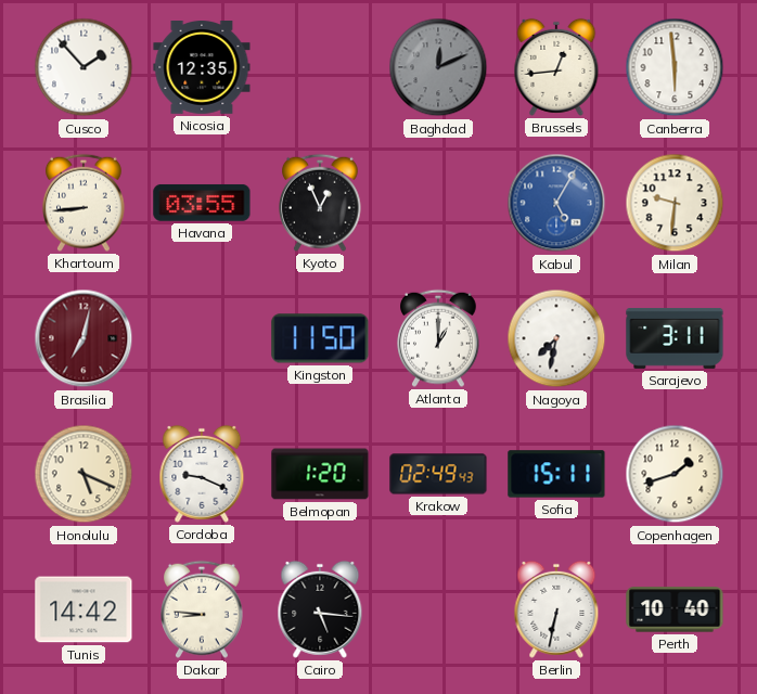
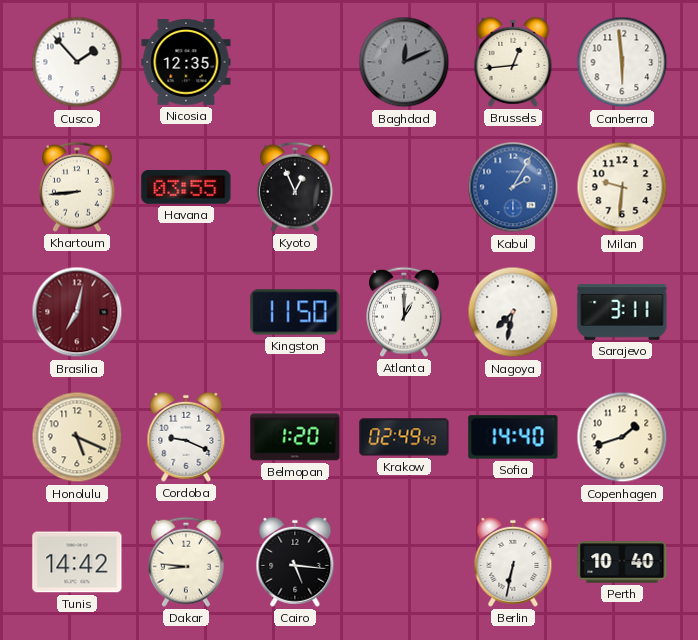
Kabul: 5:05 -> 2:05 (513, 187)
Sofia: 15:11 -> 14:40 (513, 437)
